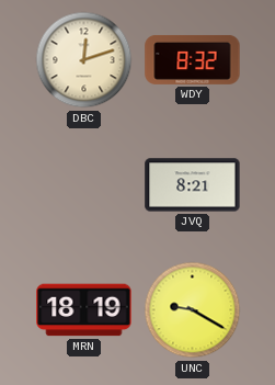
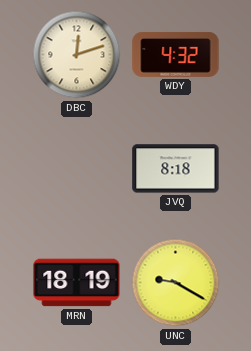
WDY: 8:32 -> 4:32 (176, 54)
JVQ: 8:21 -> 8:18 (176, 169)
